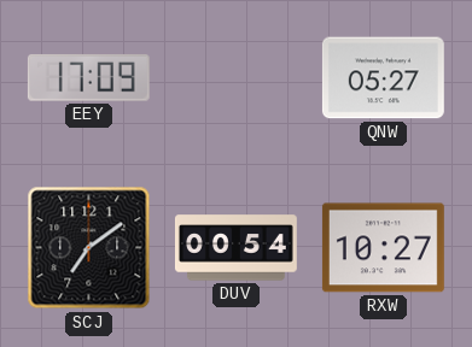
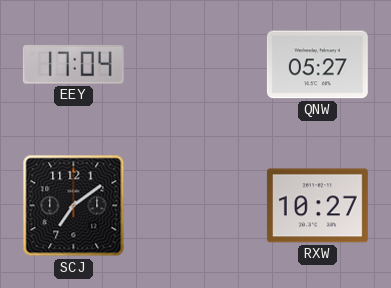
EEY: 17:09 -> 17:04 (73, 64)
DUV: 00:54 -> none (235, 248)
